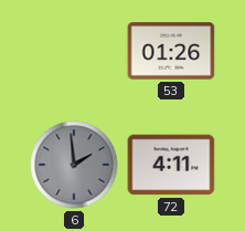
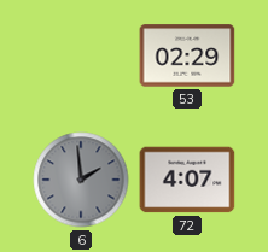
53: 01:26 -> 02:29 (187, 55)
72: 4:11 -> 4:07 (187, 180)
